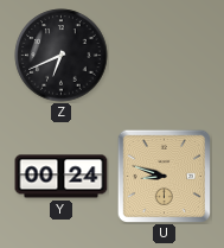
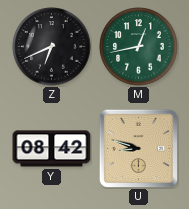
M: none -> 12:43 (139, 47)
Y: 00:24 -> 08:42 (52, 149)
